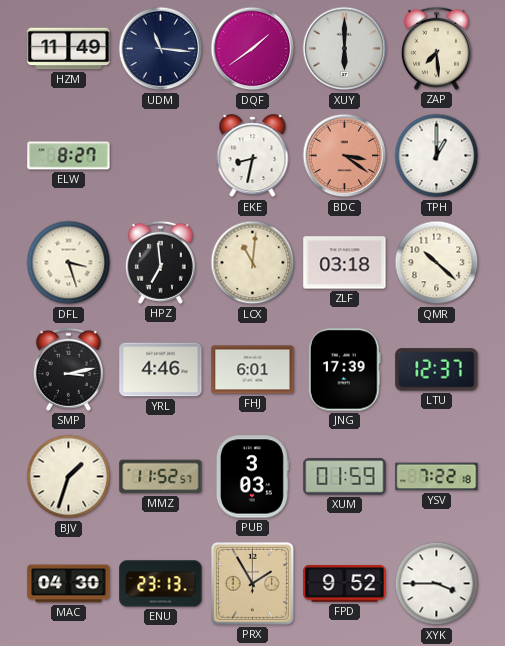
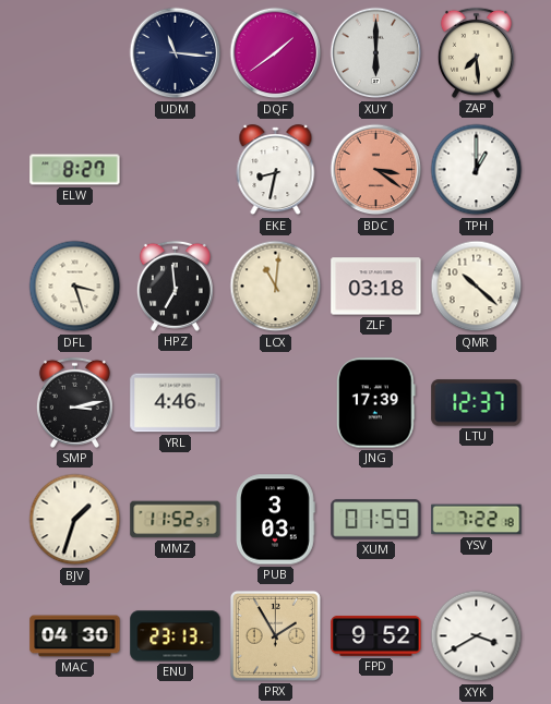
HZM: 11:49 -> none (69, 49)
FHJ: 6:01 -> none (253, 370)
XYK: 3:45 -> 3:40 (477, 636)
